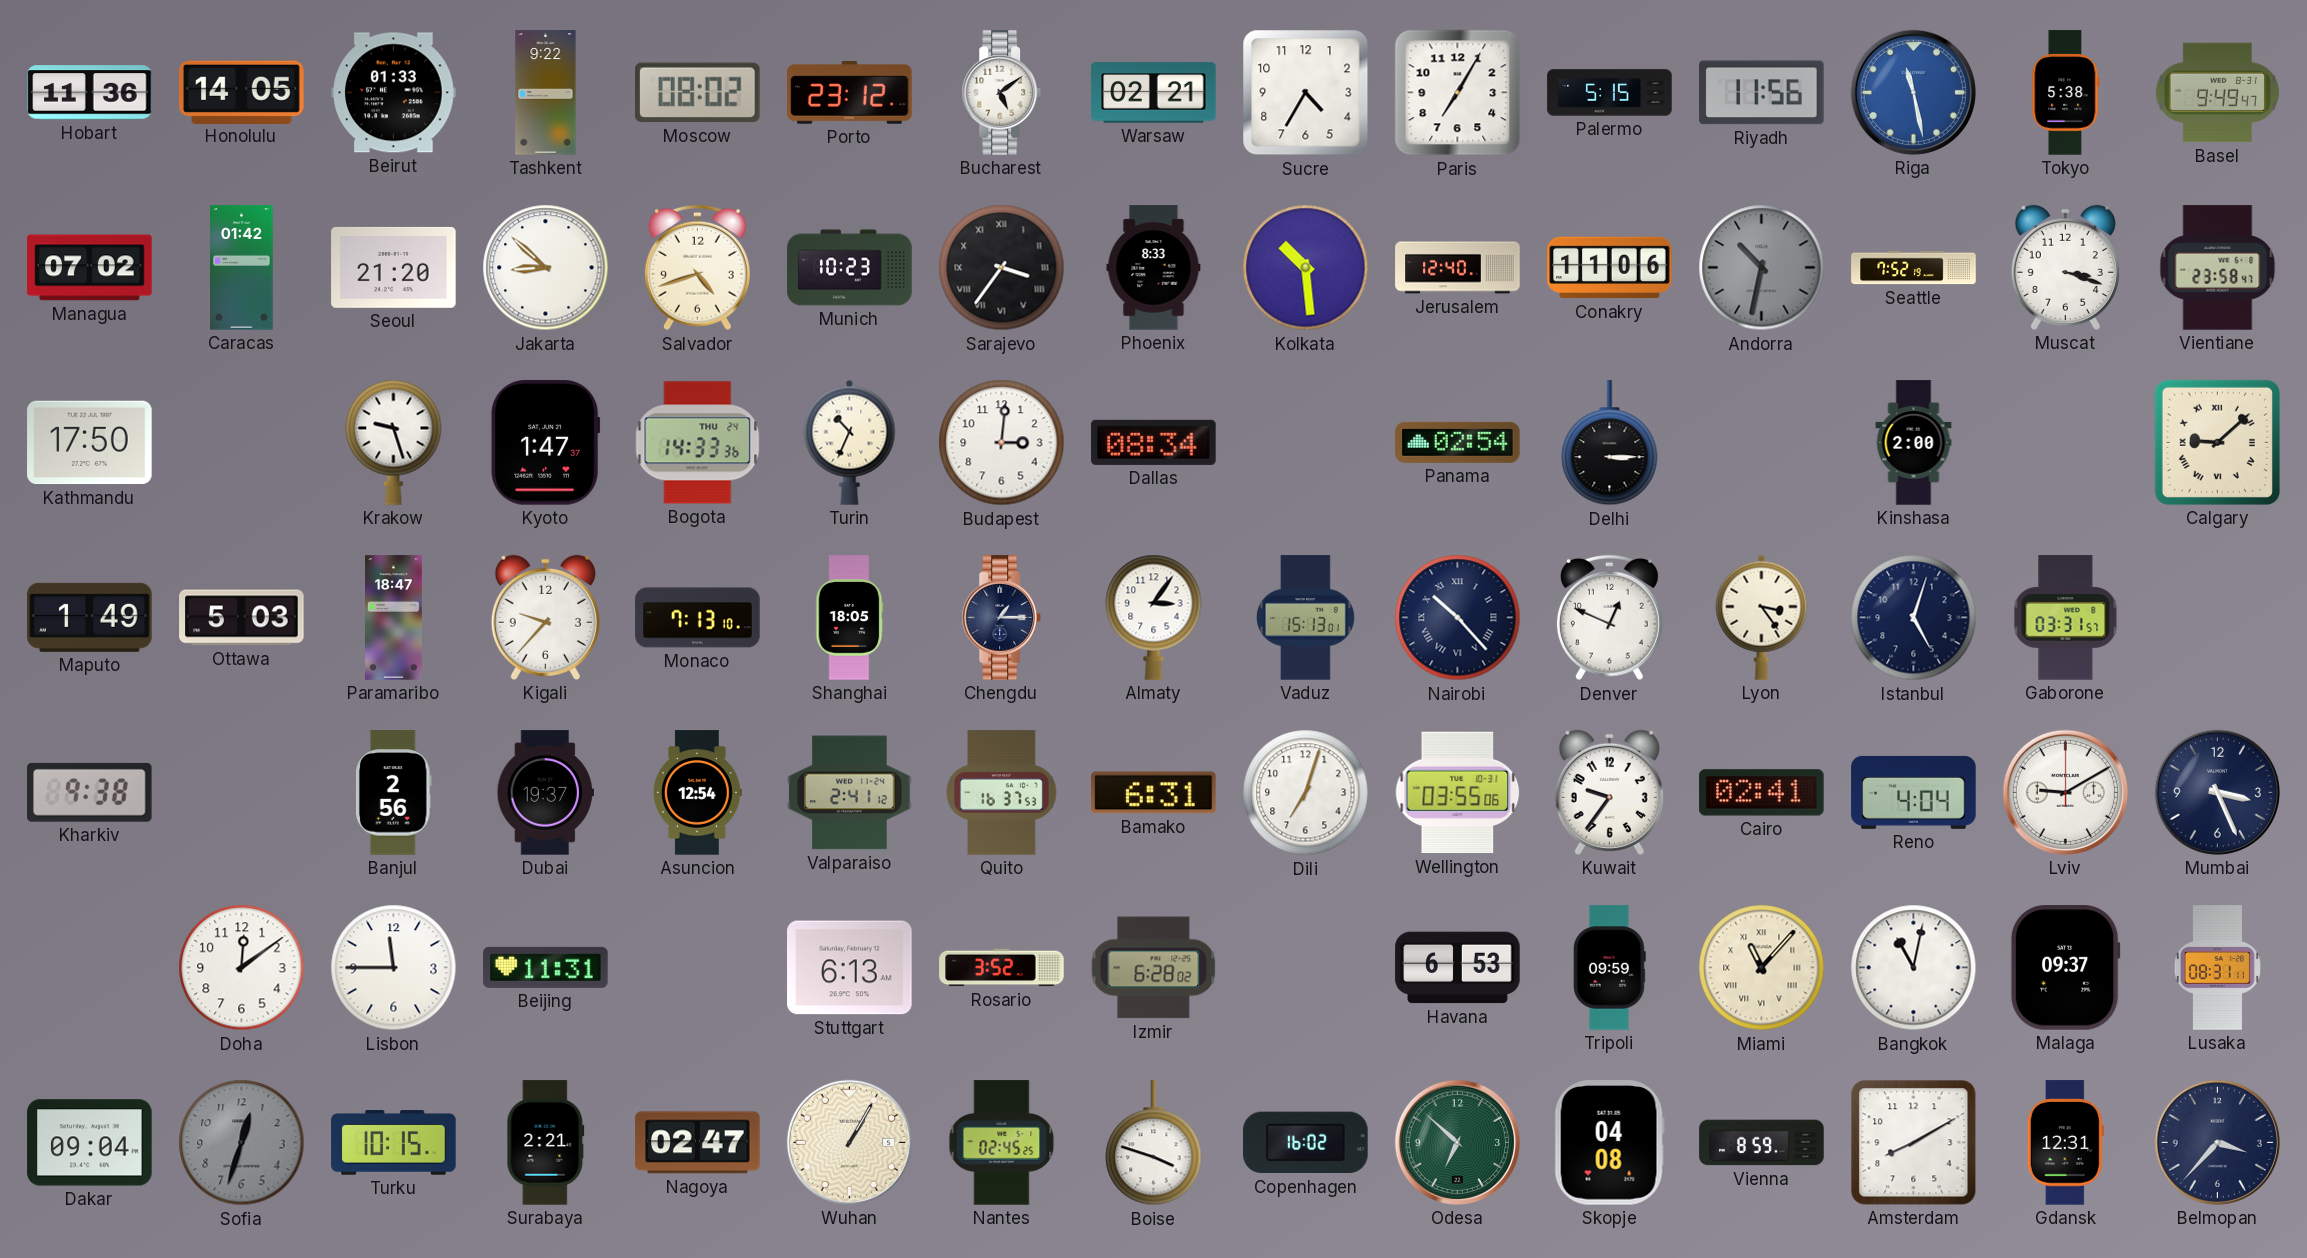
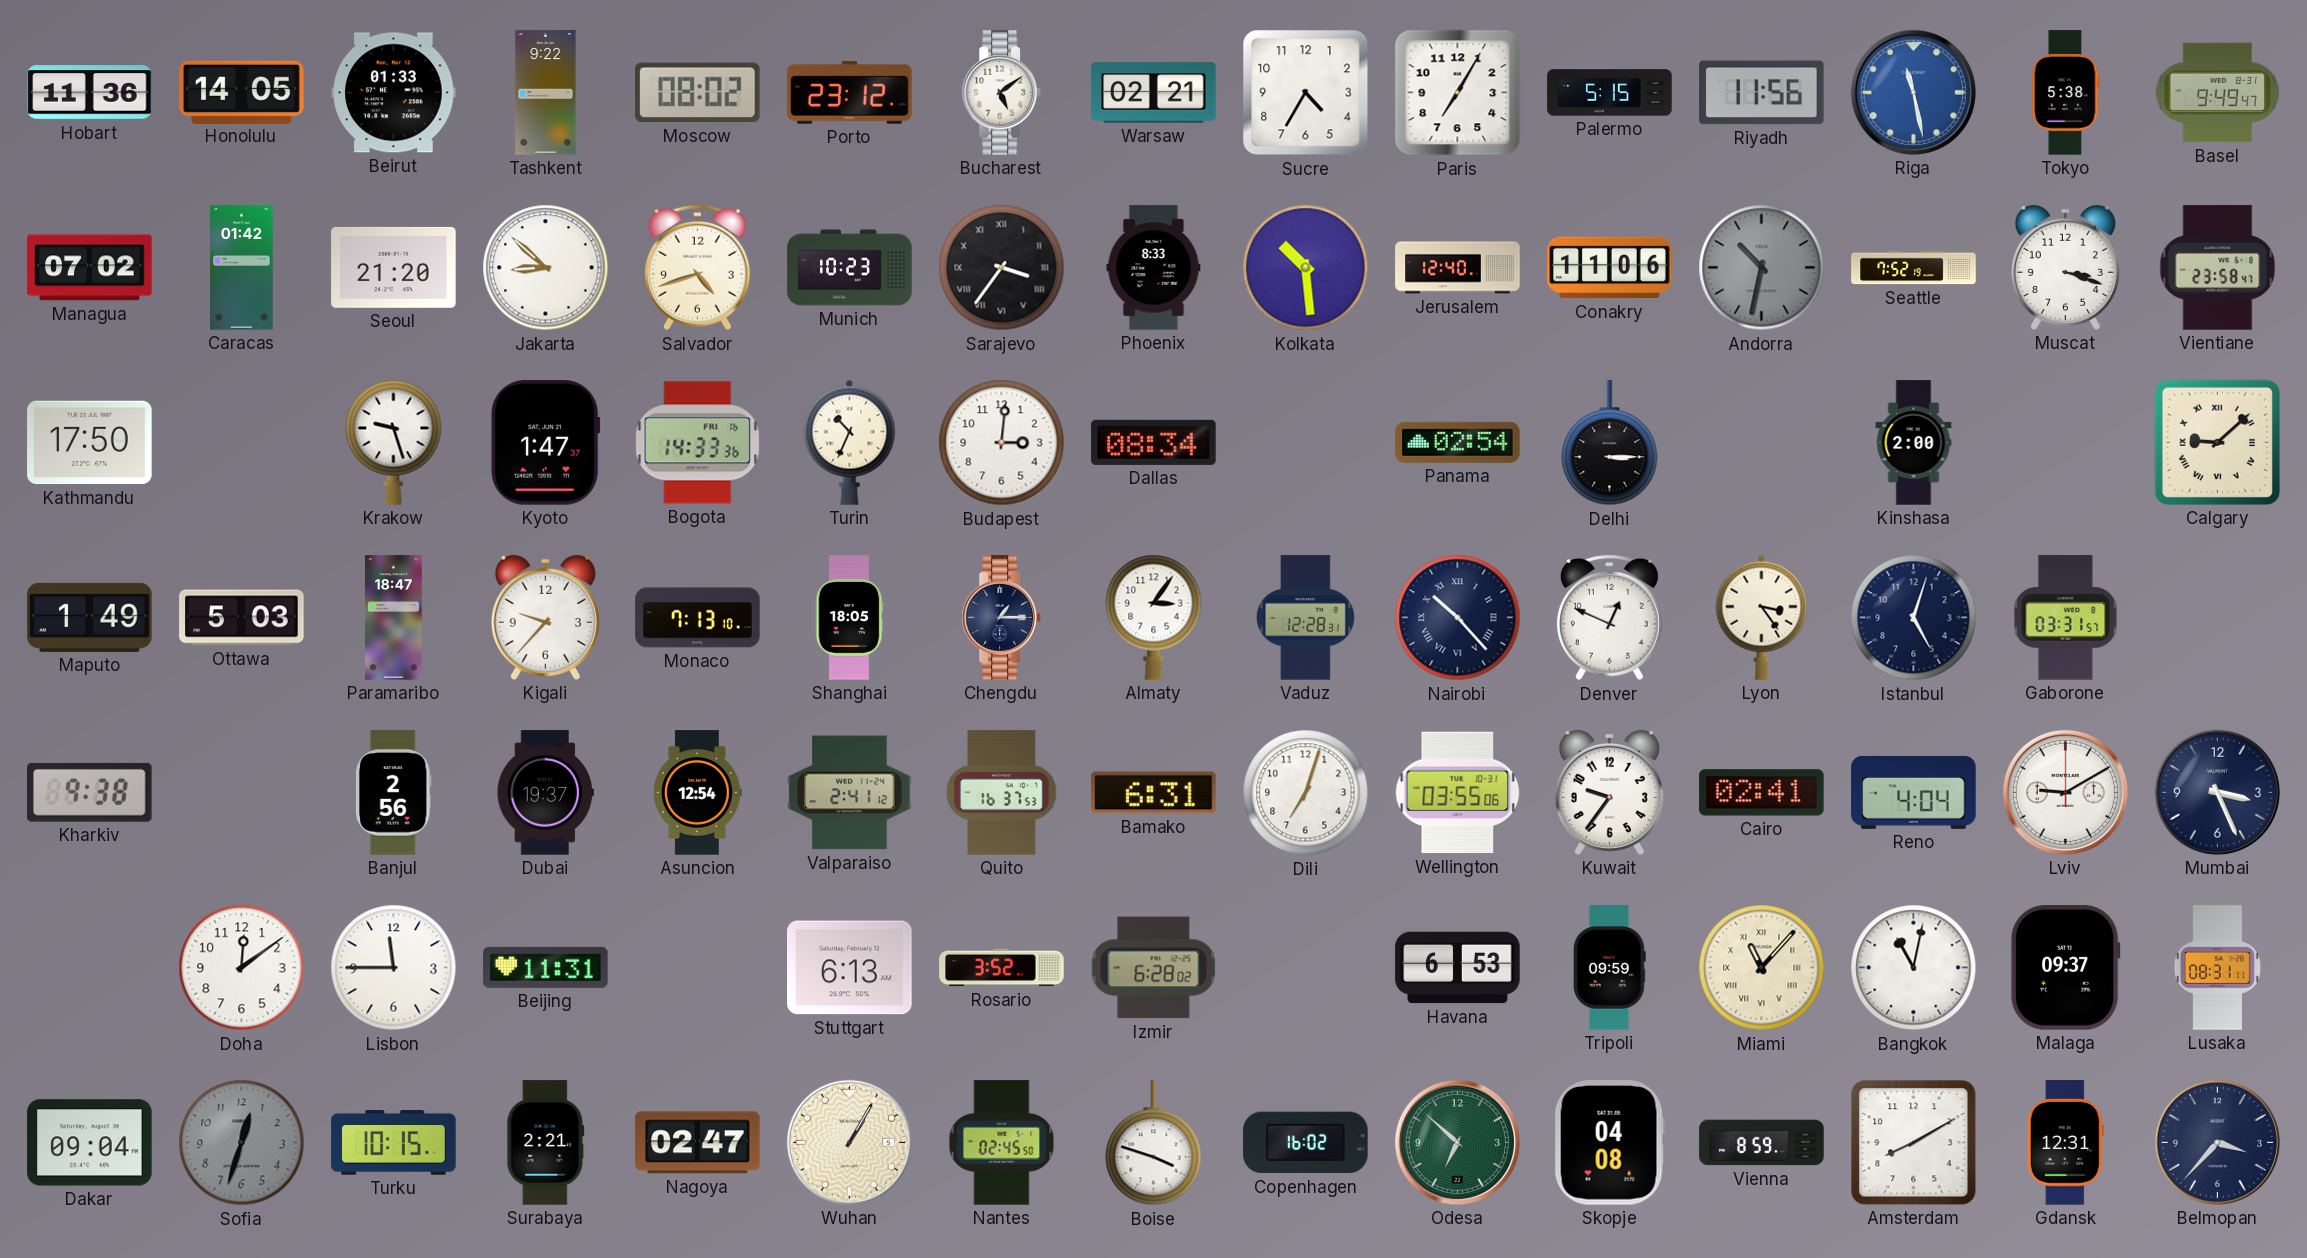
Bogota date: THU 24 -> FRI 16 (698, 443)
Vaduz: 15:13 -> 12:28 (1305, 618)
Nantes: 02:45:25 -> 02:45:50 (1002, 1143)
